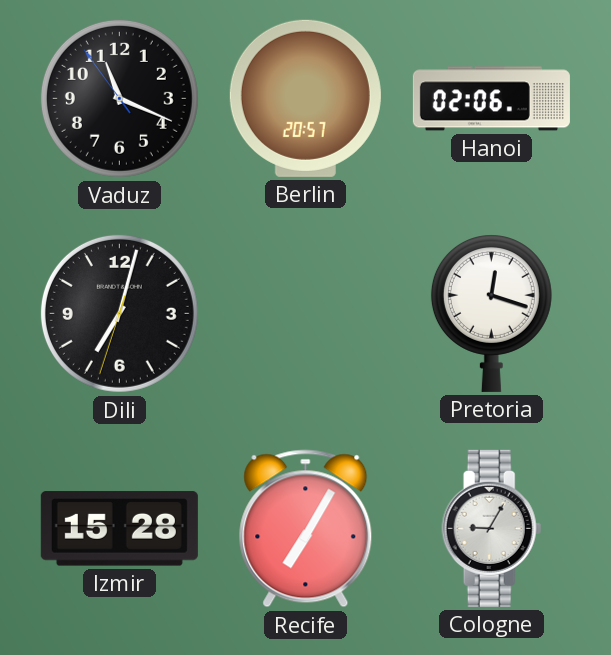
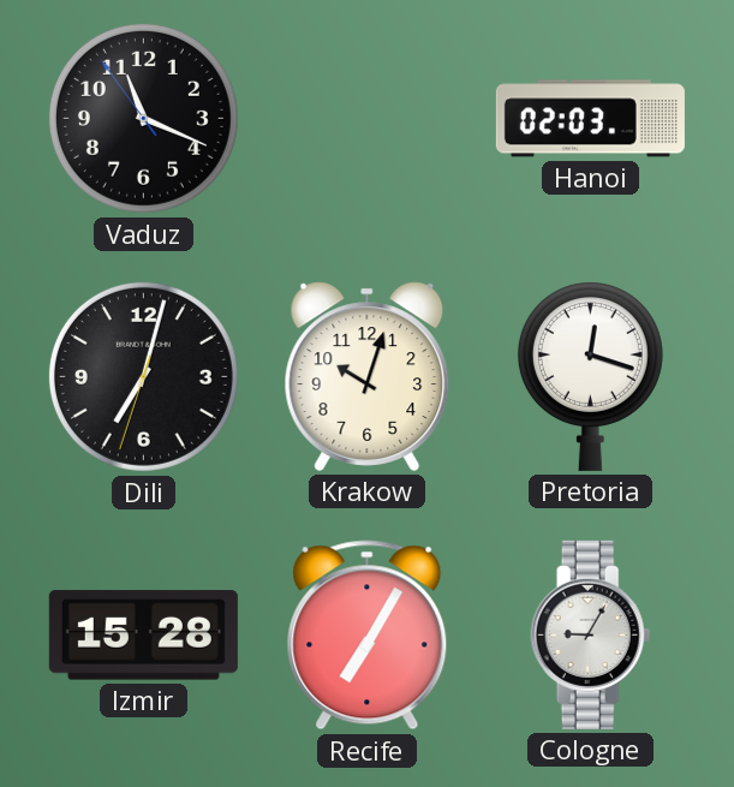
Berlin: 20:57 -> none (305, 98)
Hanoi: 02:06 -> 02:03 (590, 119)
Krakow: none -> 10:03 (368, 376)
